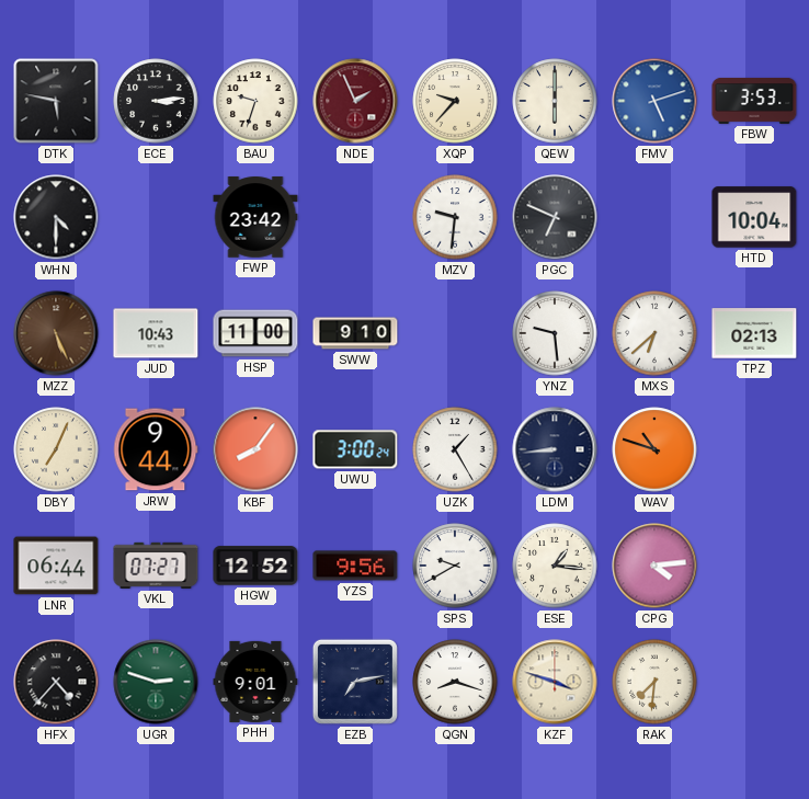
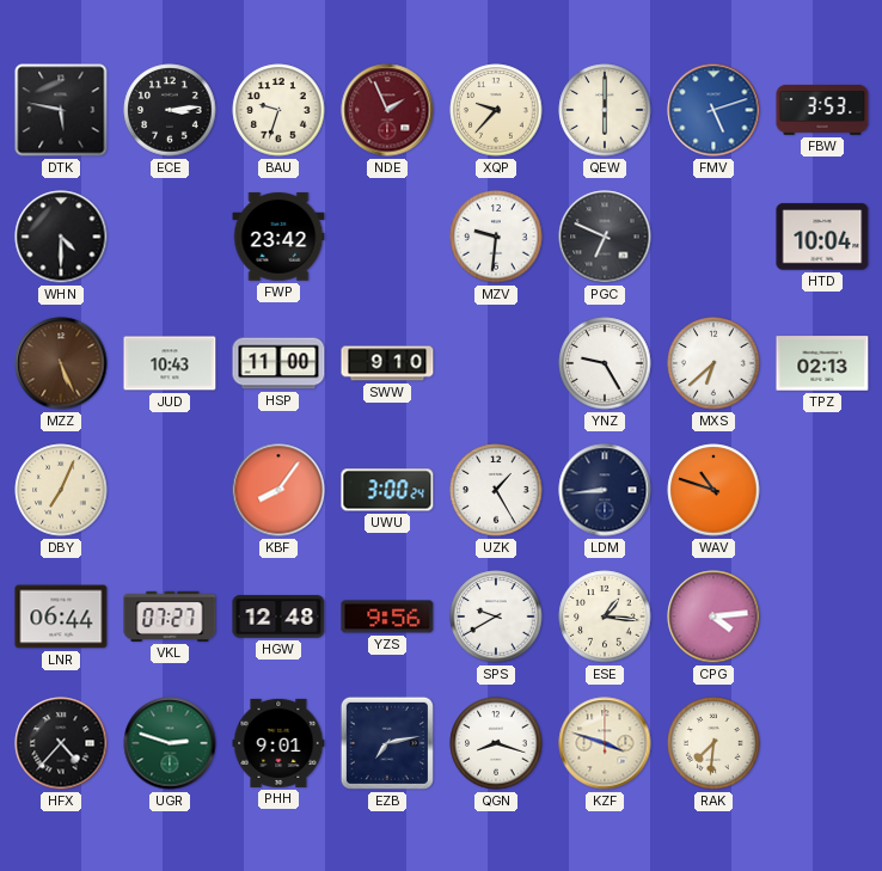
YNZ: 9:29 -> 9:25 (605, 363)
JRW: 9:44 -> none (156, 449)
HGW: 12:52 -> 12:48 (278, 617)
